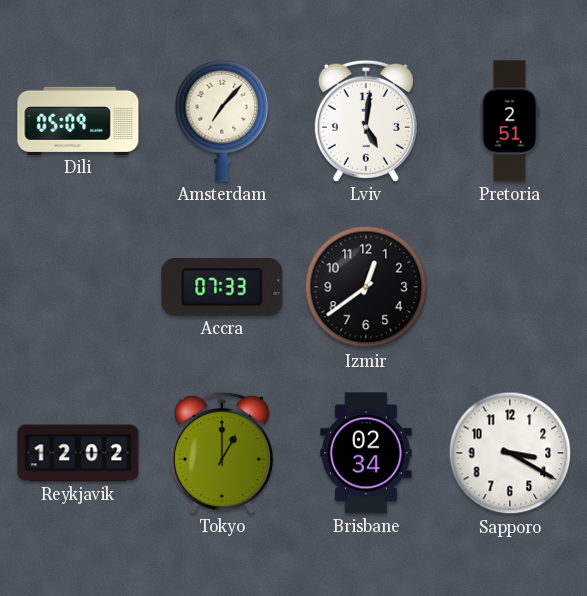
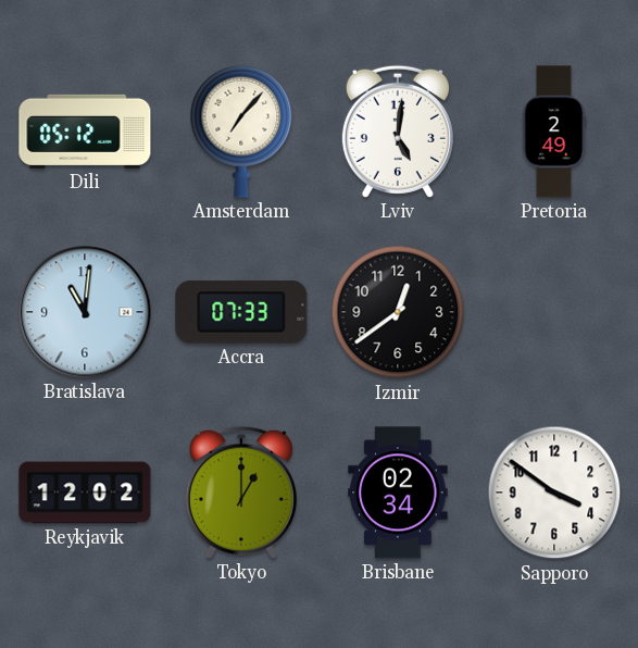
Dili: 05:09 -> 05:12 (85, 132)
Pretoria: 2:51 -> 2:49 (554, 132)
Bratislava: none -> 11:01 (85, 312)
Sapporo: 3:20 -> 3:51 (554, 493)
